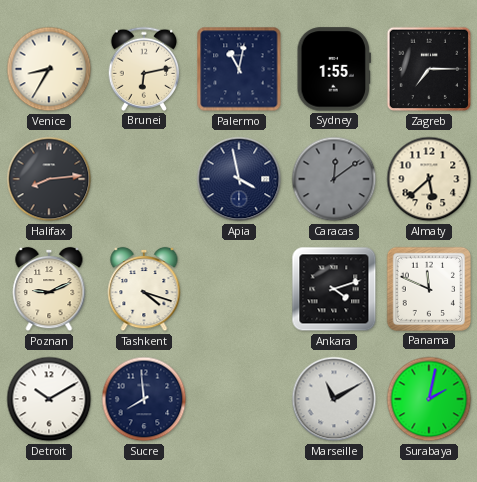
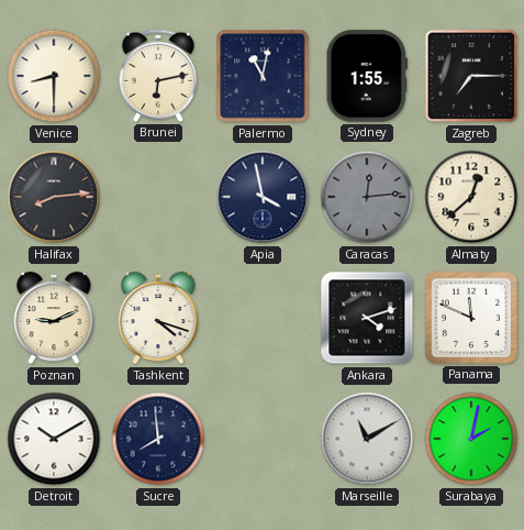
Venice: 8:35 -> 8:30 (54, 76)
Caracas: 12:09 -> 12:14 (367, 197)
Almaty: 5:38 -> 12:38 (471, 197)
